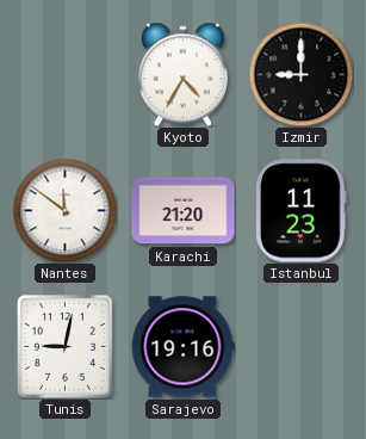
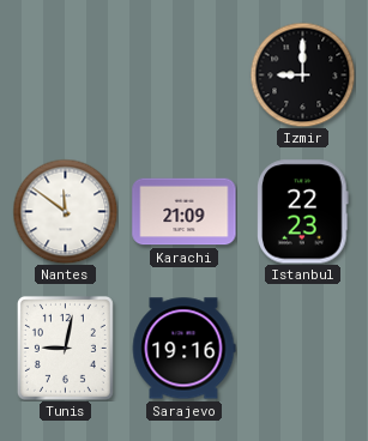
Kyoto: 4:35 -> none (182, 74)
Karachi: 21:20 -> 21:09 (185, 212)
Istanbul: 11:23 -> 22:23 (303, 212)
